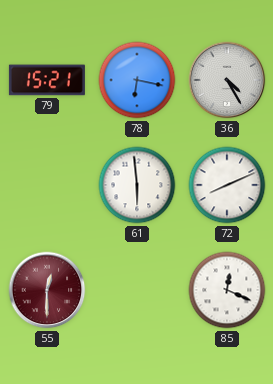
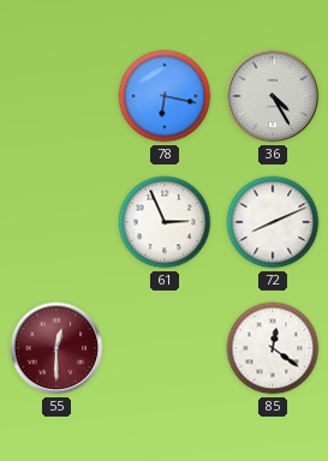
79: 15:21 -> none (47, 80)
61: 5:59 -> 2:56 (165, 222)
85: 12:19 -> 12:21 (273, 348)
